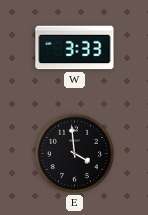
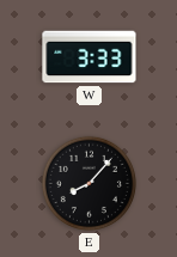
E: 3:59 -> 8:07 (89, 183)
